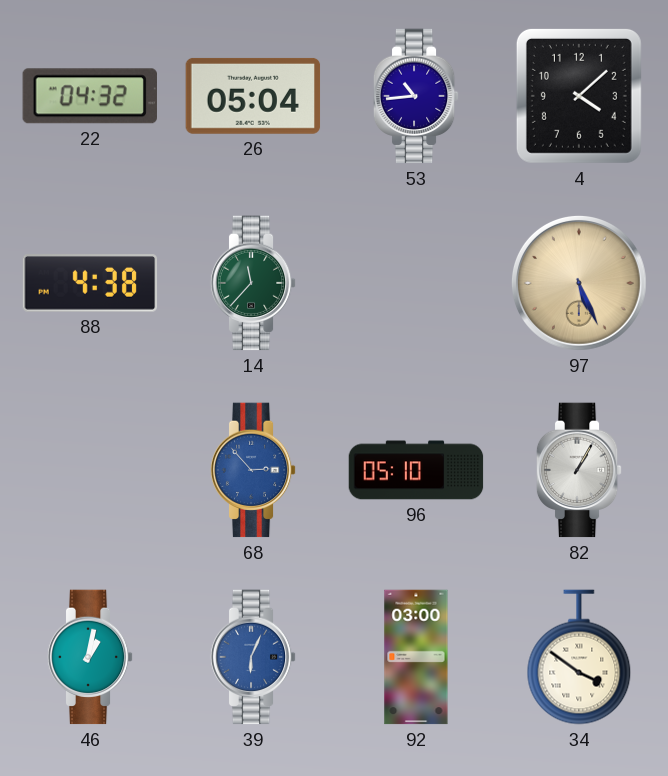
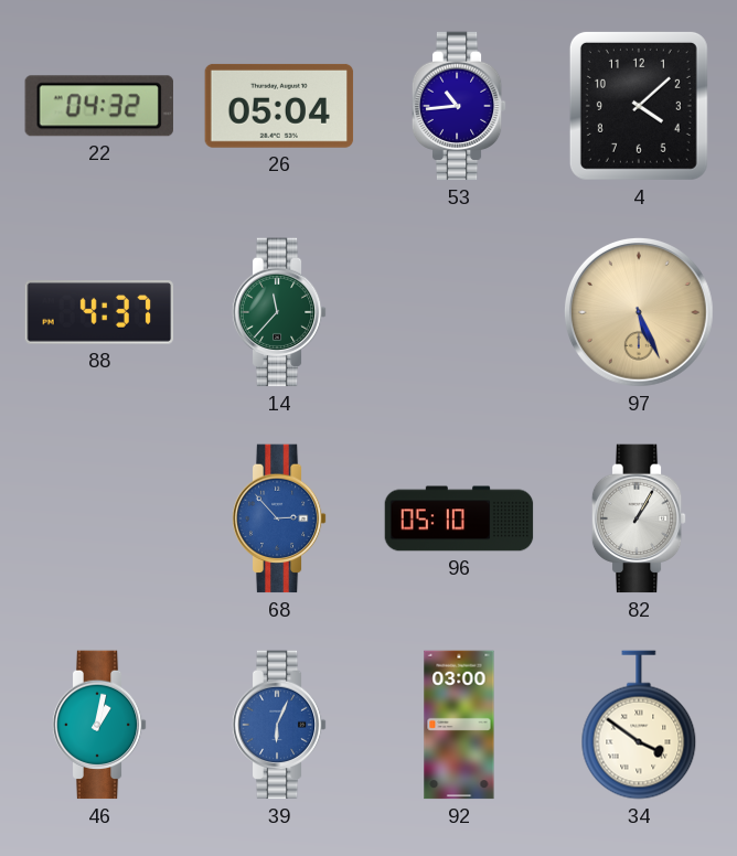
88: 4:38 -> 4:37 (99, 312)
